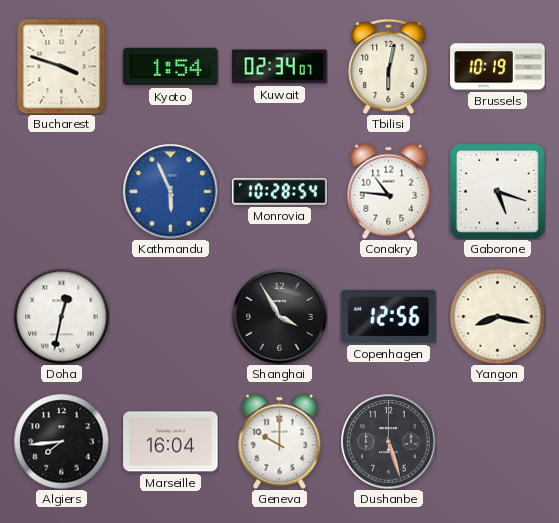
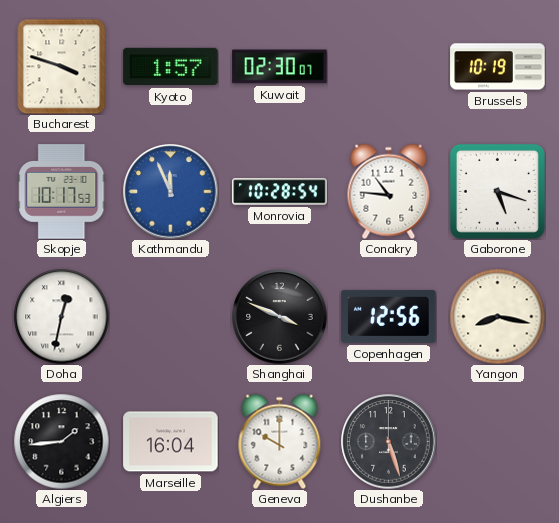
Kyoto: 1:54 -> 1:57 (171, 67)
Kuwait: 02:34 -> 02:30 (280, 67)
Tbilisi: 6:02 -> none (389, 66)
Skopje: none -> 10:17 (62, 192)
Kathmandu: 5:56 -> 11:56 (171, 192)
Shanghai: 3:55 -> 3:49 (280, 317)
Algiers: 7:44 -> 1:44 (61, 441)
